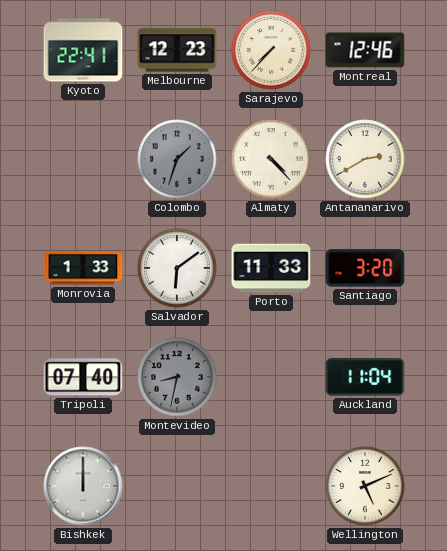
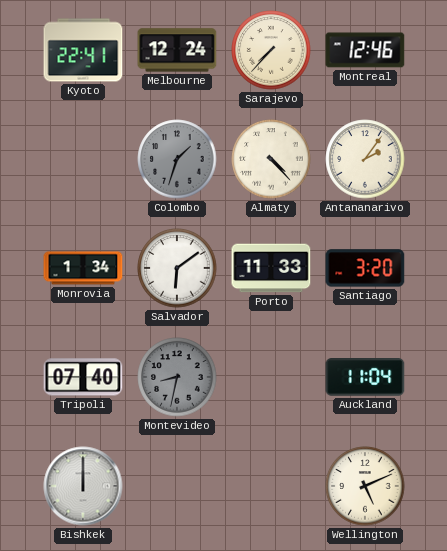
Melbourne: 12:23 -> 12:24 (177, 50)
Antananarivo: 2:40 -> 2:06 (365, 159)
Monrovia: 1:33 -> 1:34 (83, 268)
